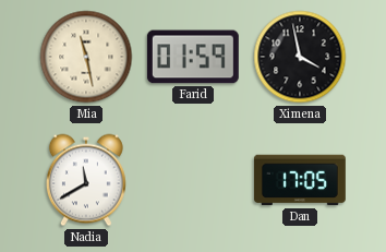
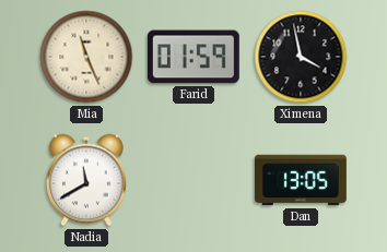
Mia: 11:28 -> 11:26 (86, 57)
Dan: 17:05 -> 13:05 (301, 180)
